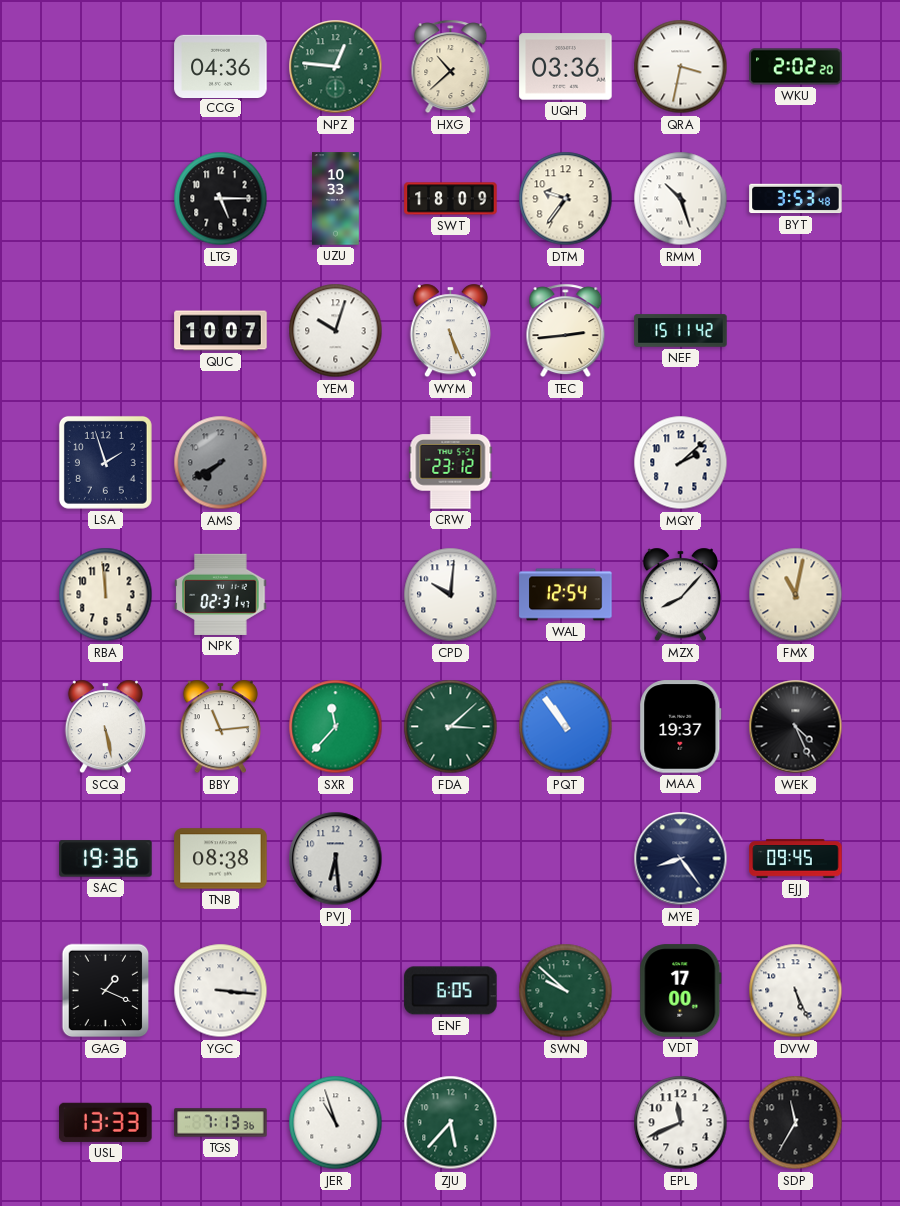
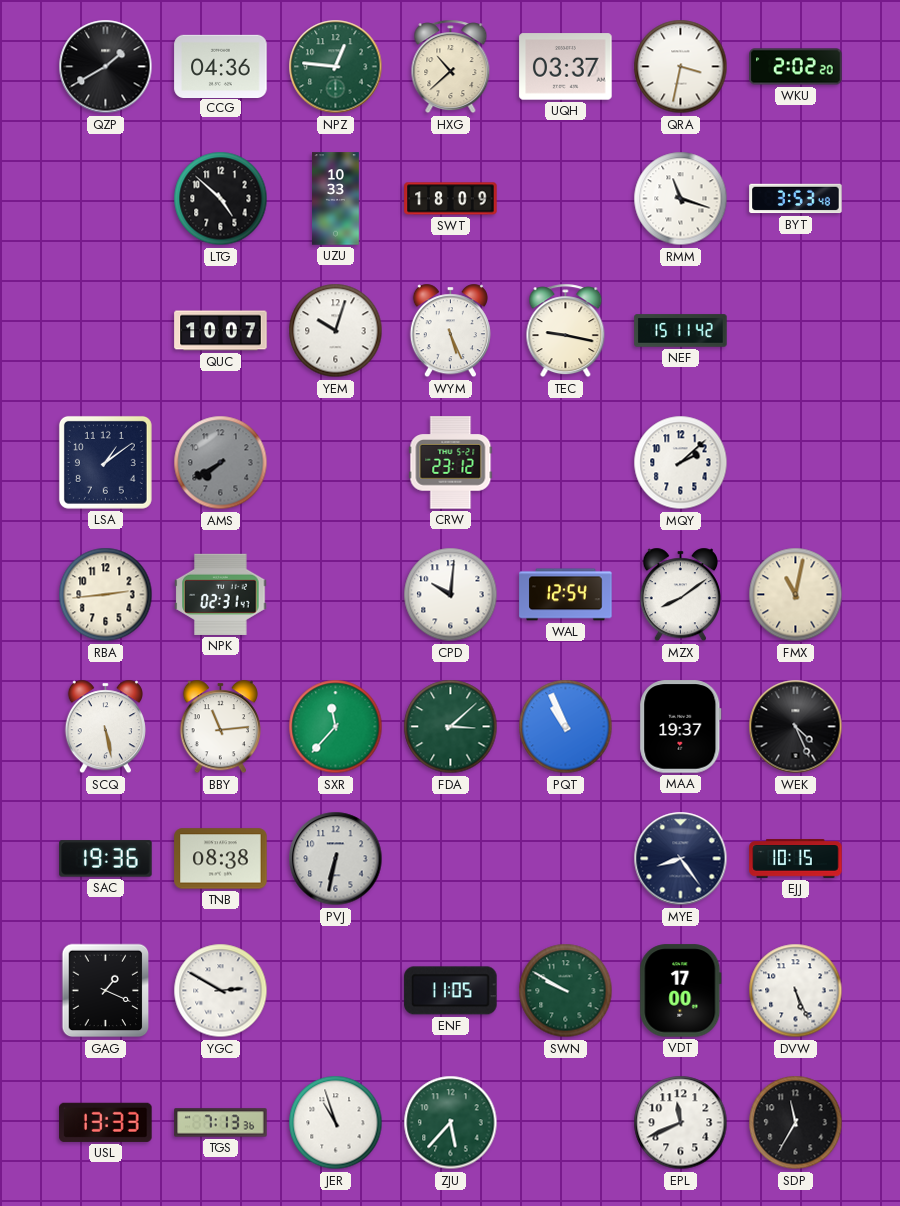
QZP: none -> 1:40 (106, 67)
UQH: 03:36 -> 03:37 (566, 67)
LTG: 5:15 -> 4:52 (221, 199)
DTM: 9:36 -> none (566, 199)
RMM: 10:27 -> 11:18 (681, 199)
TEC: 2:44 -> 9:17 (566, 331)
LSA: 1:57 -> 1:09 (105, 462)
RBA: 11:59 -> 2:44 (106, 595)
MZX: 8:07 -> 8:09 (680, 595)
PQT: 10:54 -> 10:56 (566, 727)
PVJ: 6:29 -> 6:32 (336, 859)
EJJ: 09:45 -> 10:15 (796, 859)
YGC: 3:16 -> 2:50 (221, 991)
ENF: 6:05 -> 11:05 (451, 991)
SWN: 9:52 -> 9:50 (566, 991)
